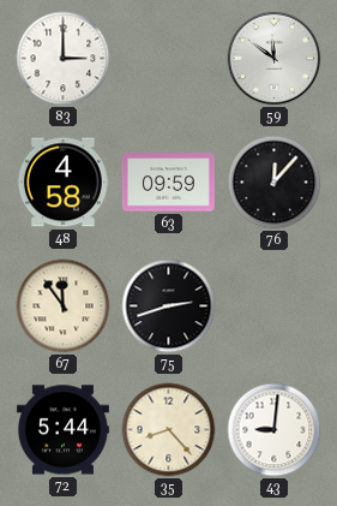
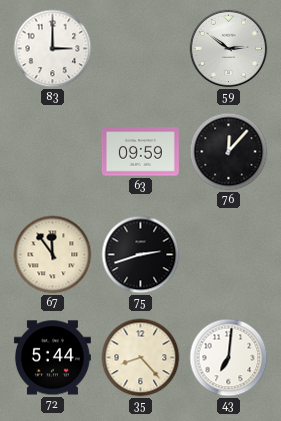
59: 11:51 -> 2:51 (229, 49)
48: 4:58 -> none (62, 183)
43: 9:01 -> 7:01 (229, 358)
